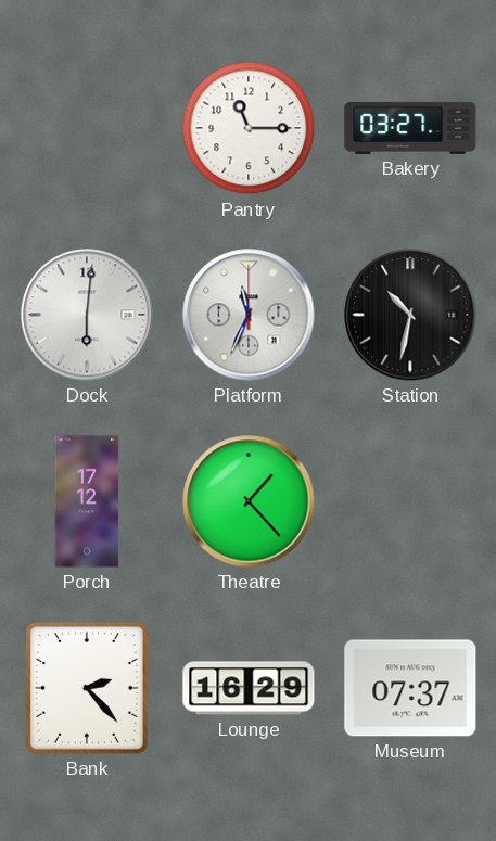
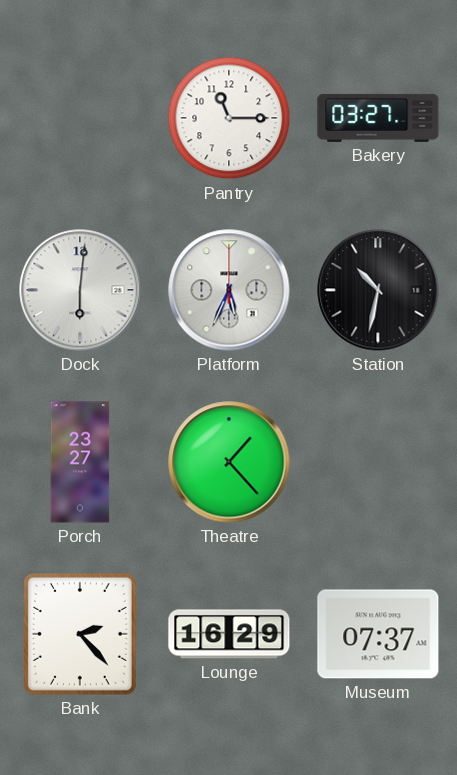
Platform: 11:34 -> 5:34 (229, 290)
Porch: 17:12 -> 23:27 (80, 462)
